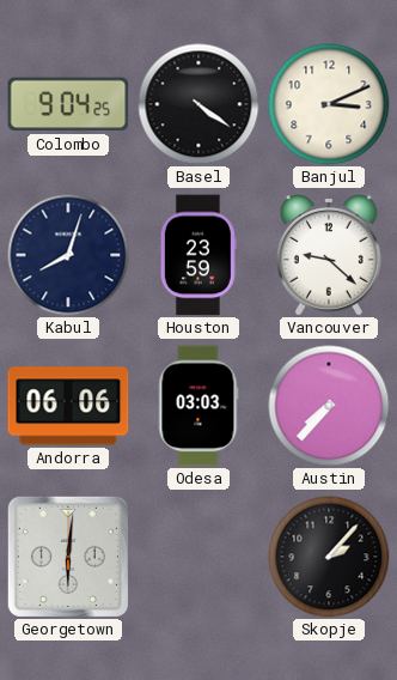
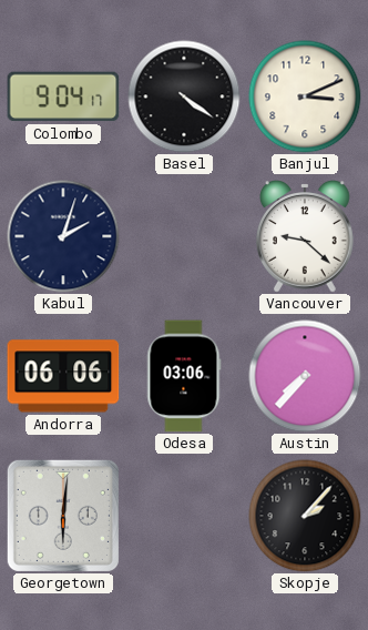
Colombo: 9:04:25 -> 9:04:17 (63, 96)
Kabul: 8:03 -> 2:03 (63, 236)
Houston: 23:59 -> none (198, 255)
Odesa: 03:03 -> 03:06 (184, 376)
